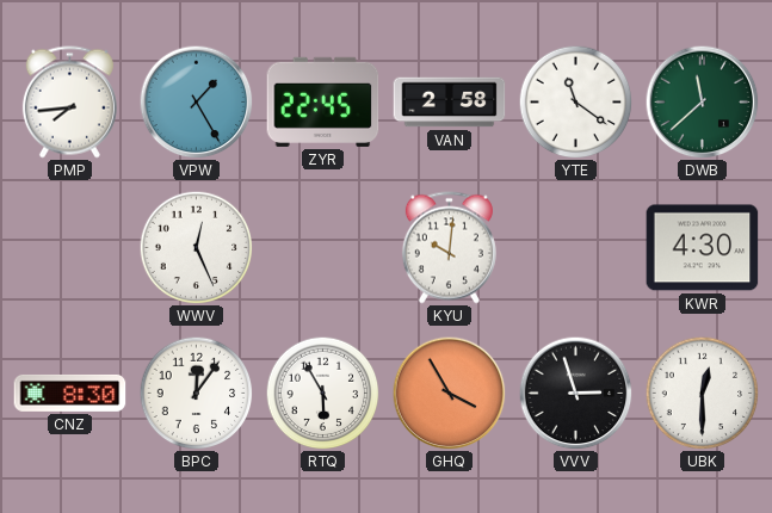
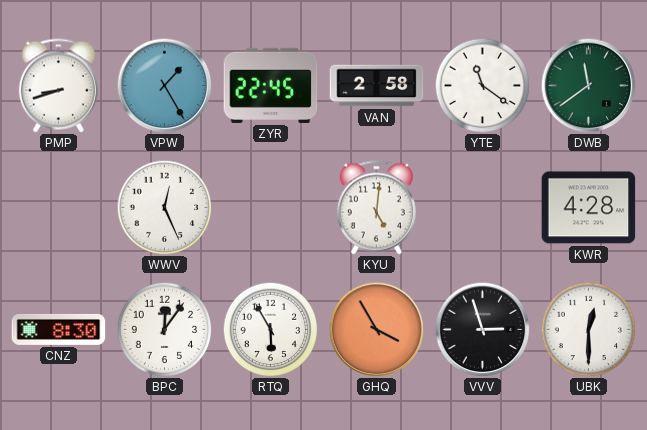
PMP: 7:44 -> 8:42 (58, 86)
DWB: 11:38 -> 11:39 (588, 85)
KYU: 10:01 -> 5:01 (376, 208)
KWR: 4:30 -> 4:28 (589, 208)
